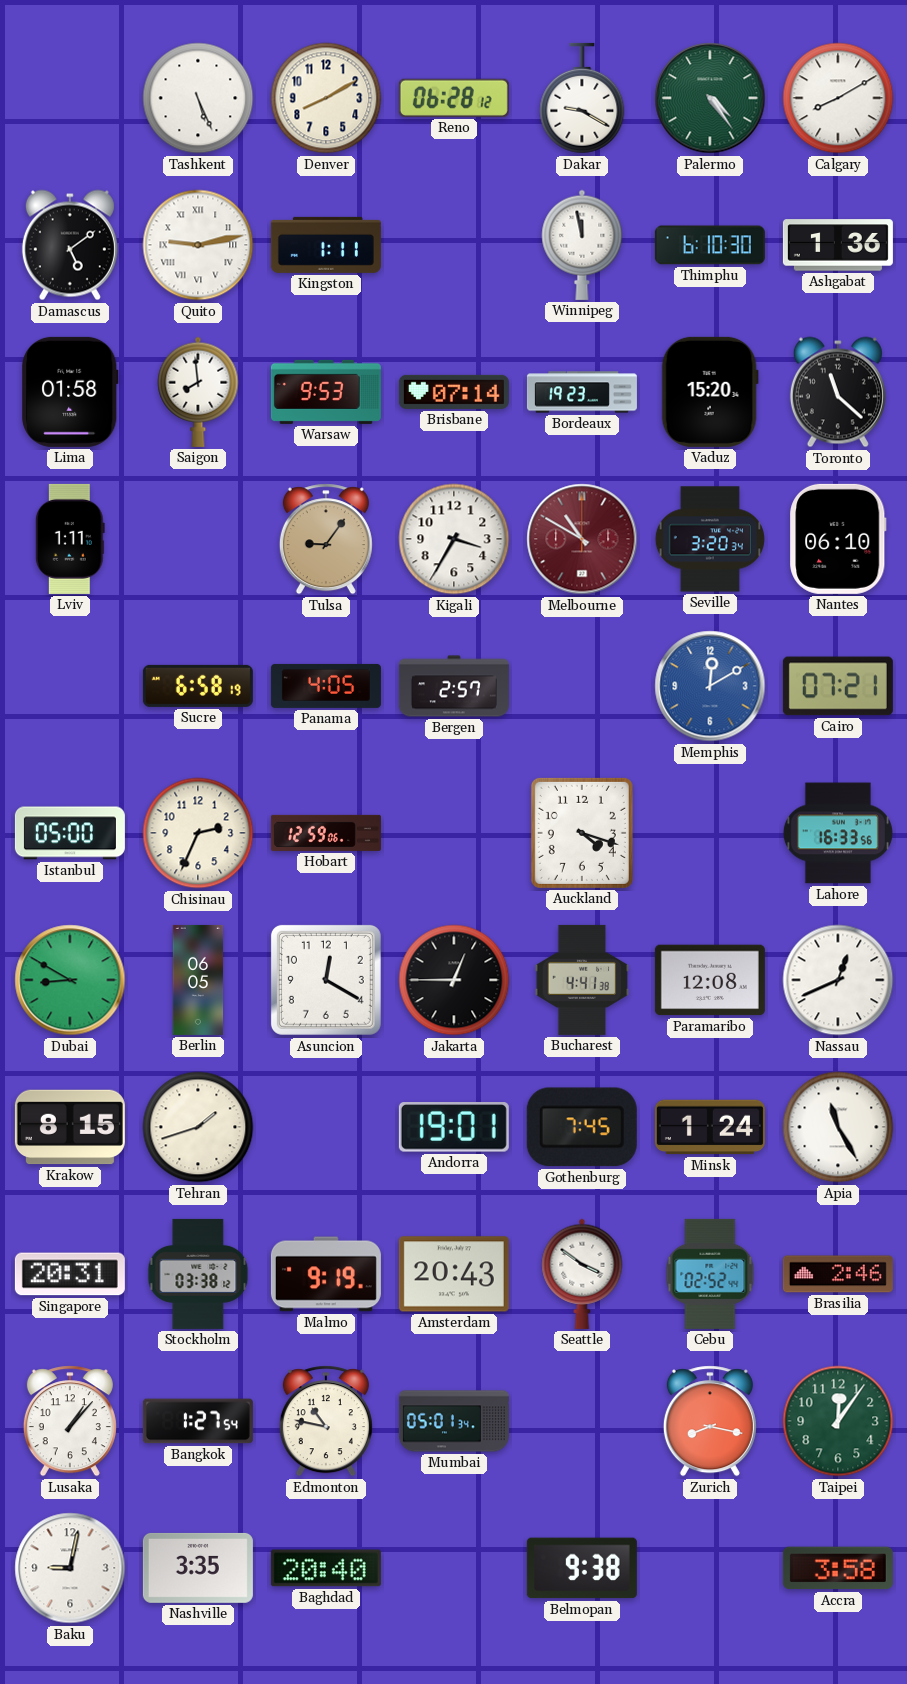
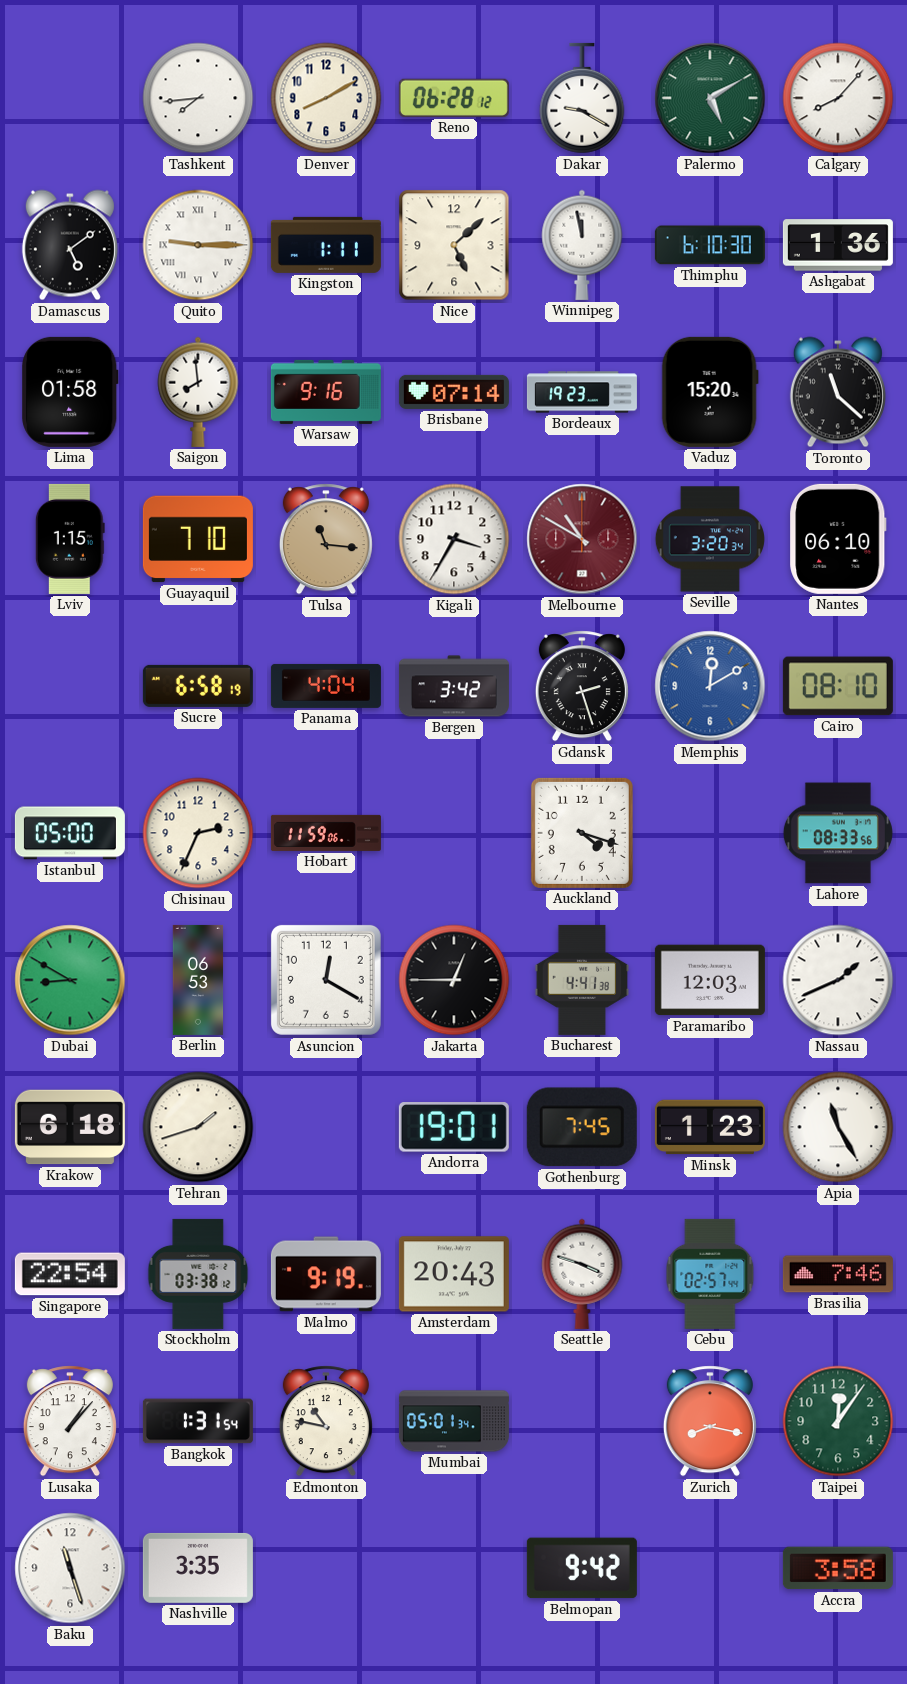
Tashkent: 5:26 -> 7:44 (198, 98)
Palermo: 4:24 -> 5:10 (710, 98)
Calgary: 8:10 -> 8:07 (838, 98)
Quito: 9:13 -> 9:15 (198, 245)
Nice: none -> 5:08 (454, 245)
Warsaw: 9:53 -> 9:16 (326, 392)
Lviv: 1:11 -> 1:15 (70, 539)
Guayaquil: none -> 7:10 (198, 539)
Tulsa: 9:06 -> 11:16 (326, 539)
Panama: 4:05 -> 4:04 (326, 686)
Bergen: 2:57 -> 3:42 (454, 686)
Gdansk: none -> 2:27 (582, 686)
Cairo: 07:21 -> 08:10 (838, 686)
Hobart: 12:59 -> 11:59 (326, 833)
Lahore: 16:33 -> 08:33 (838, 833)
Berlin: 06:05 -> 06:53 (198, 980)
Paramaribo: 12:08 -> 12:03 (710, 980)
Nassau: 12:41 -> 1:41 (838, 980)
Krakow: 8:15 -> 6:18 (70, 1127)
Minsk: 1:24 -> 1:23 (710, 1127)
Singapore: 20:31 -> 22:54 (70, 1274)
Seattle: 3:51 -> 3:48 (582, 1274)
Cebu: 02:52 -> 02:57 (710, 1274)
Brasilia: 2:46 -> 7:46 (838, 1274)
Bangkok: 1:27 -> 1:31 (198, 1421)
Baku: 9:02 -> 11:27 (70, 1568)
Baghdad: 20:40 -> none (326, 1568)
Belmopan: 9:38 -> 9:42 (582, 1568)
